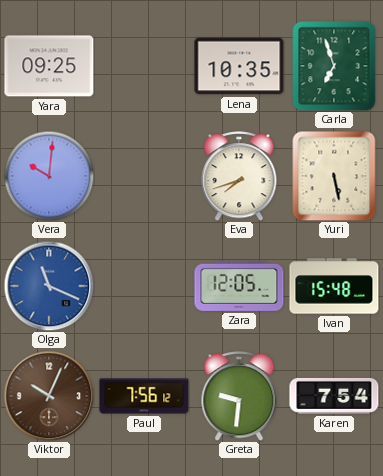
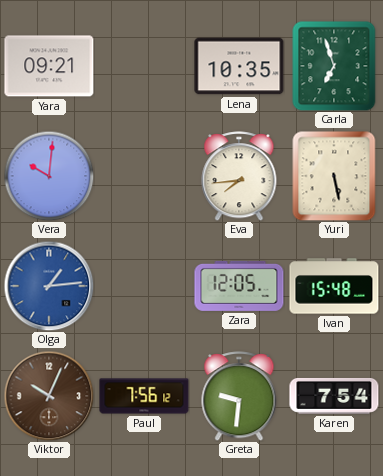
Yara: 09:25 -> 09:21 (49, 66)
Eva: 7:42 -> 7:44 (239, 176)
Olga: 11:19 -> 1:14 (49, 286)
